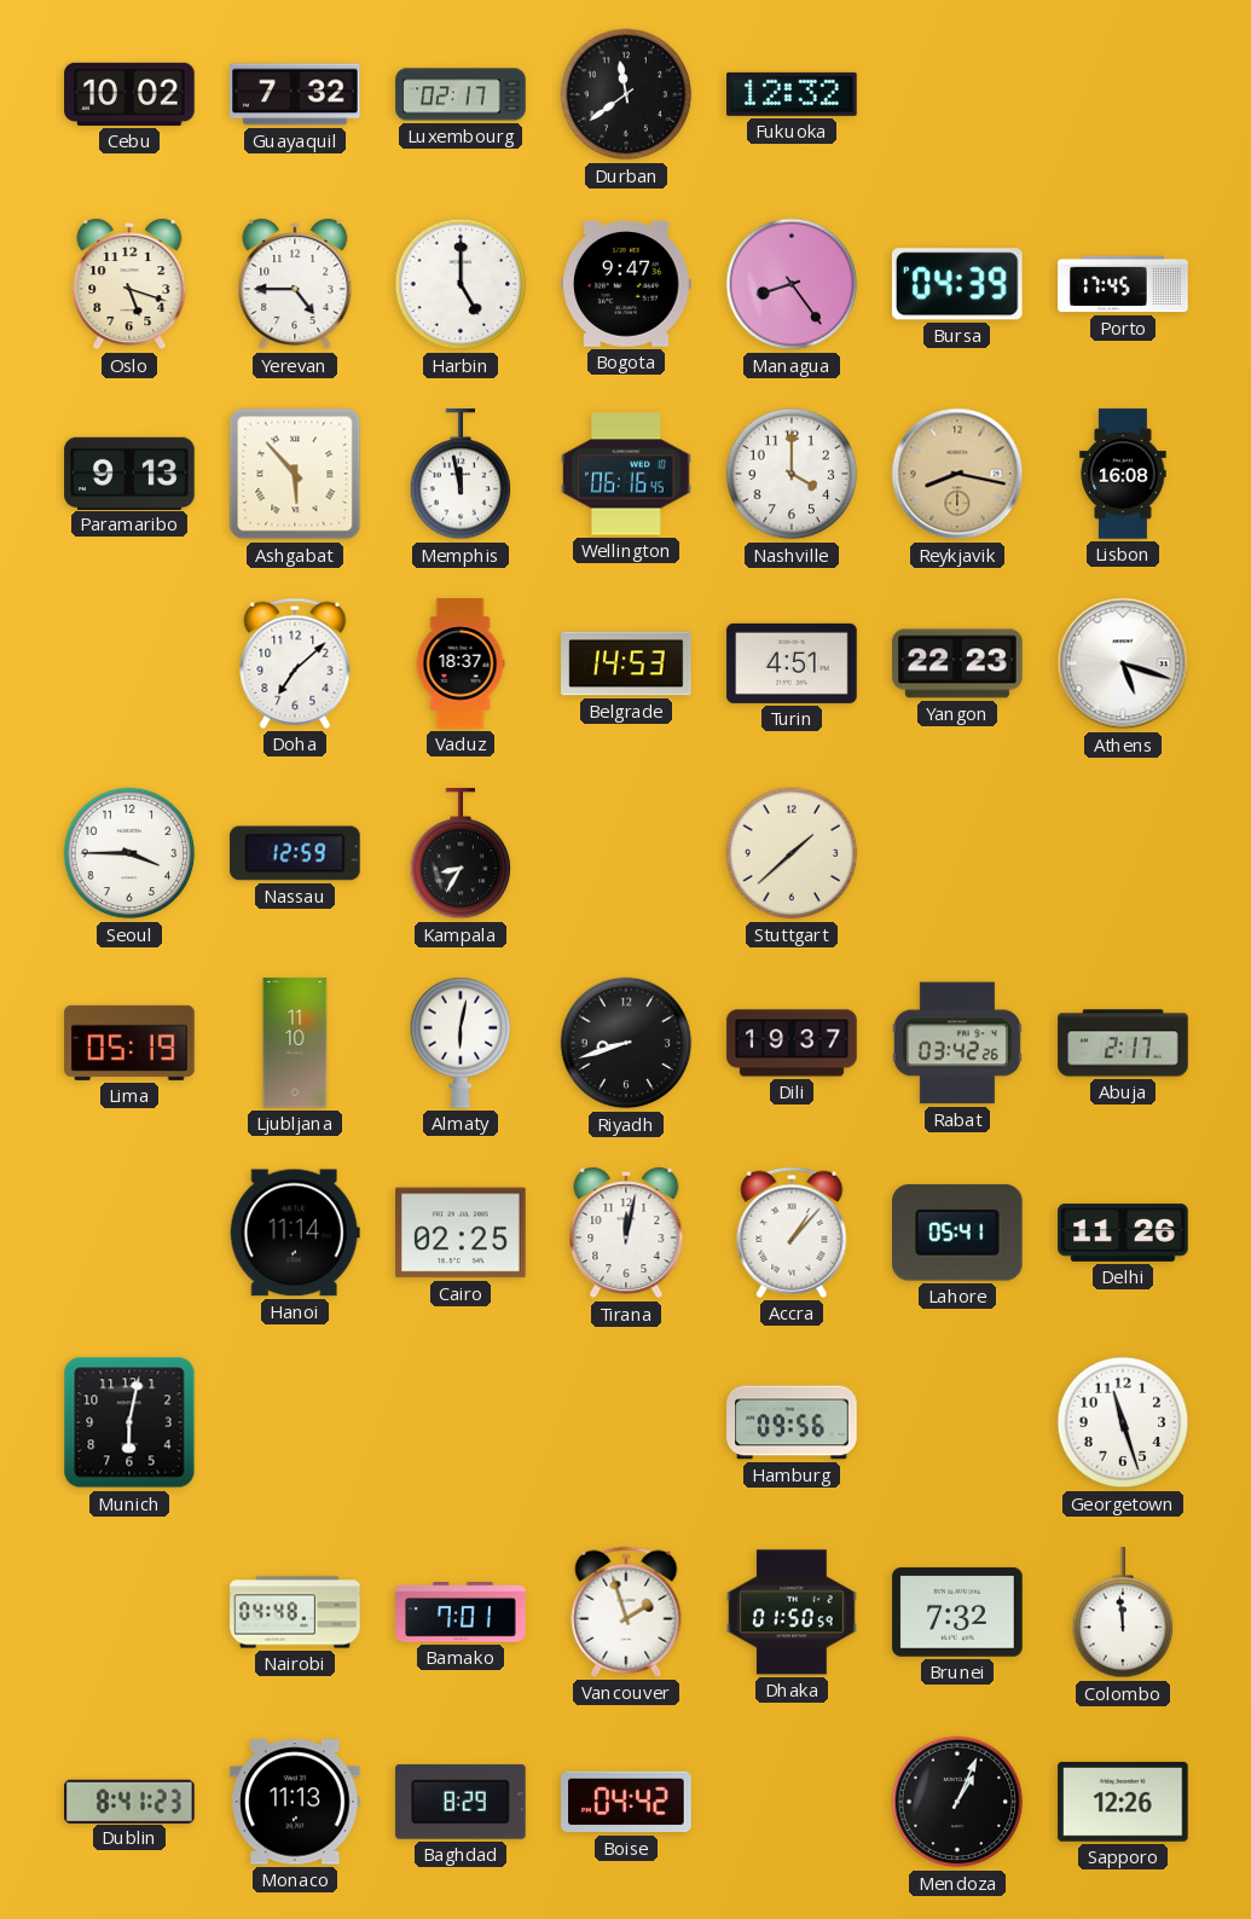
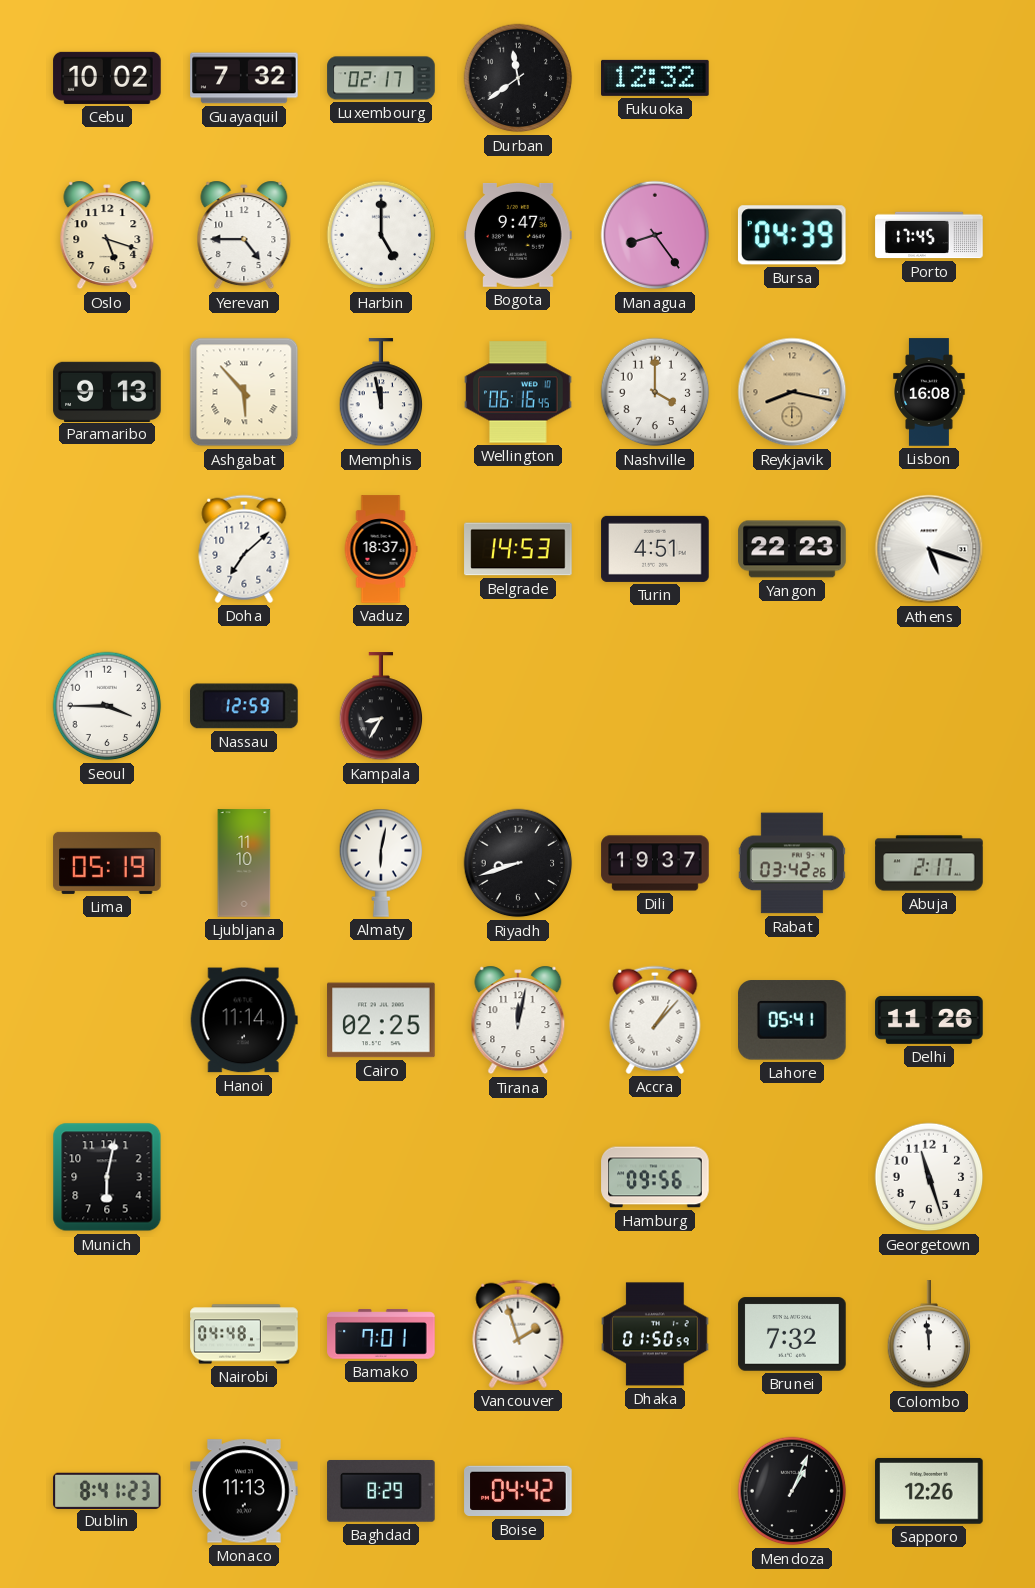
Stuttgart: 1:38 -> none (792, 853)
